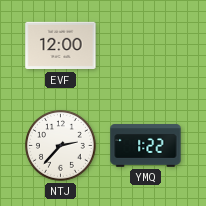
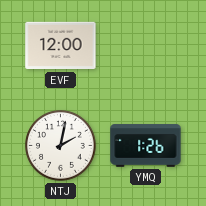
NTJ: 2:37 -> 2:02 (61, 146)
YMQ: 1:22 -> 1:26 (146, 146)
